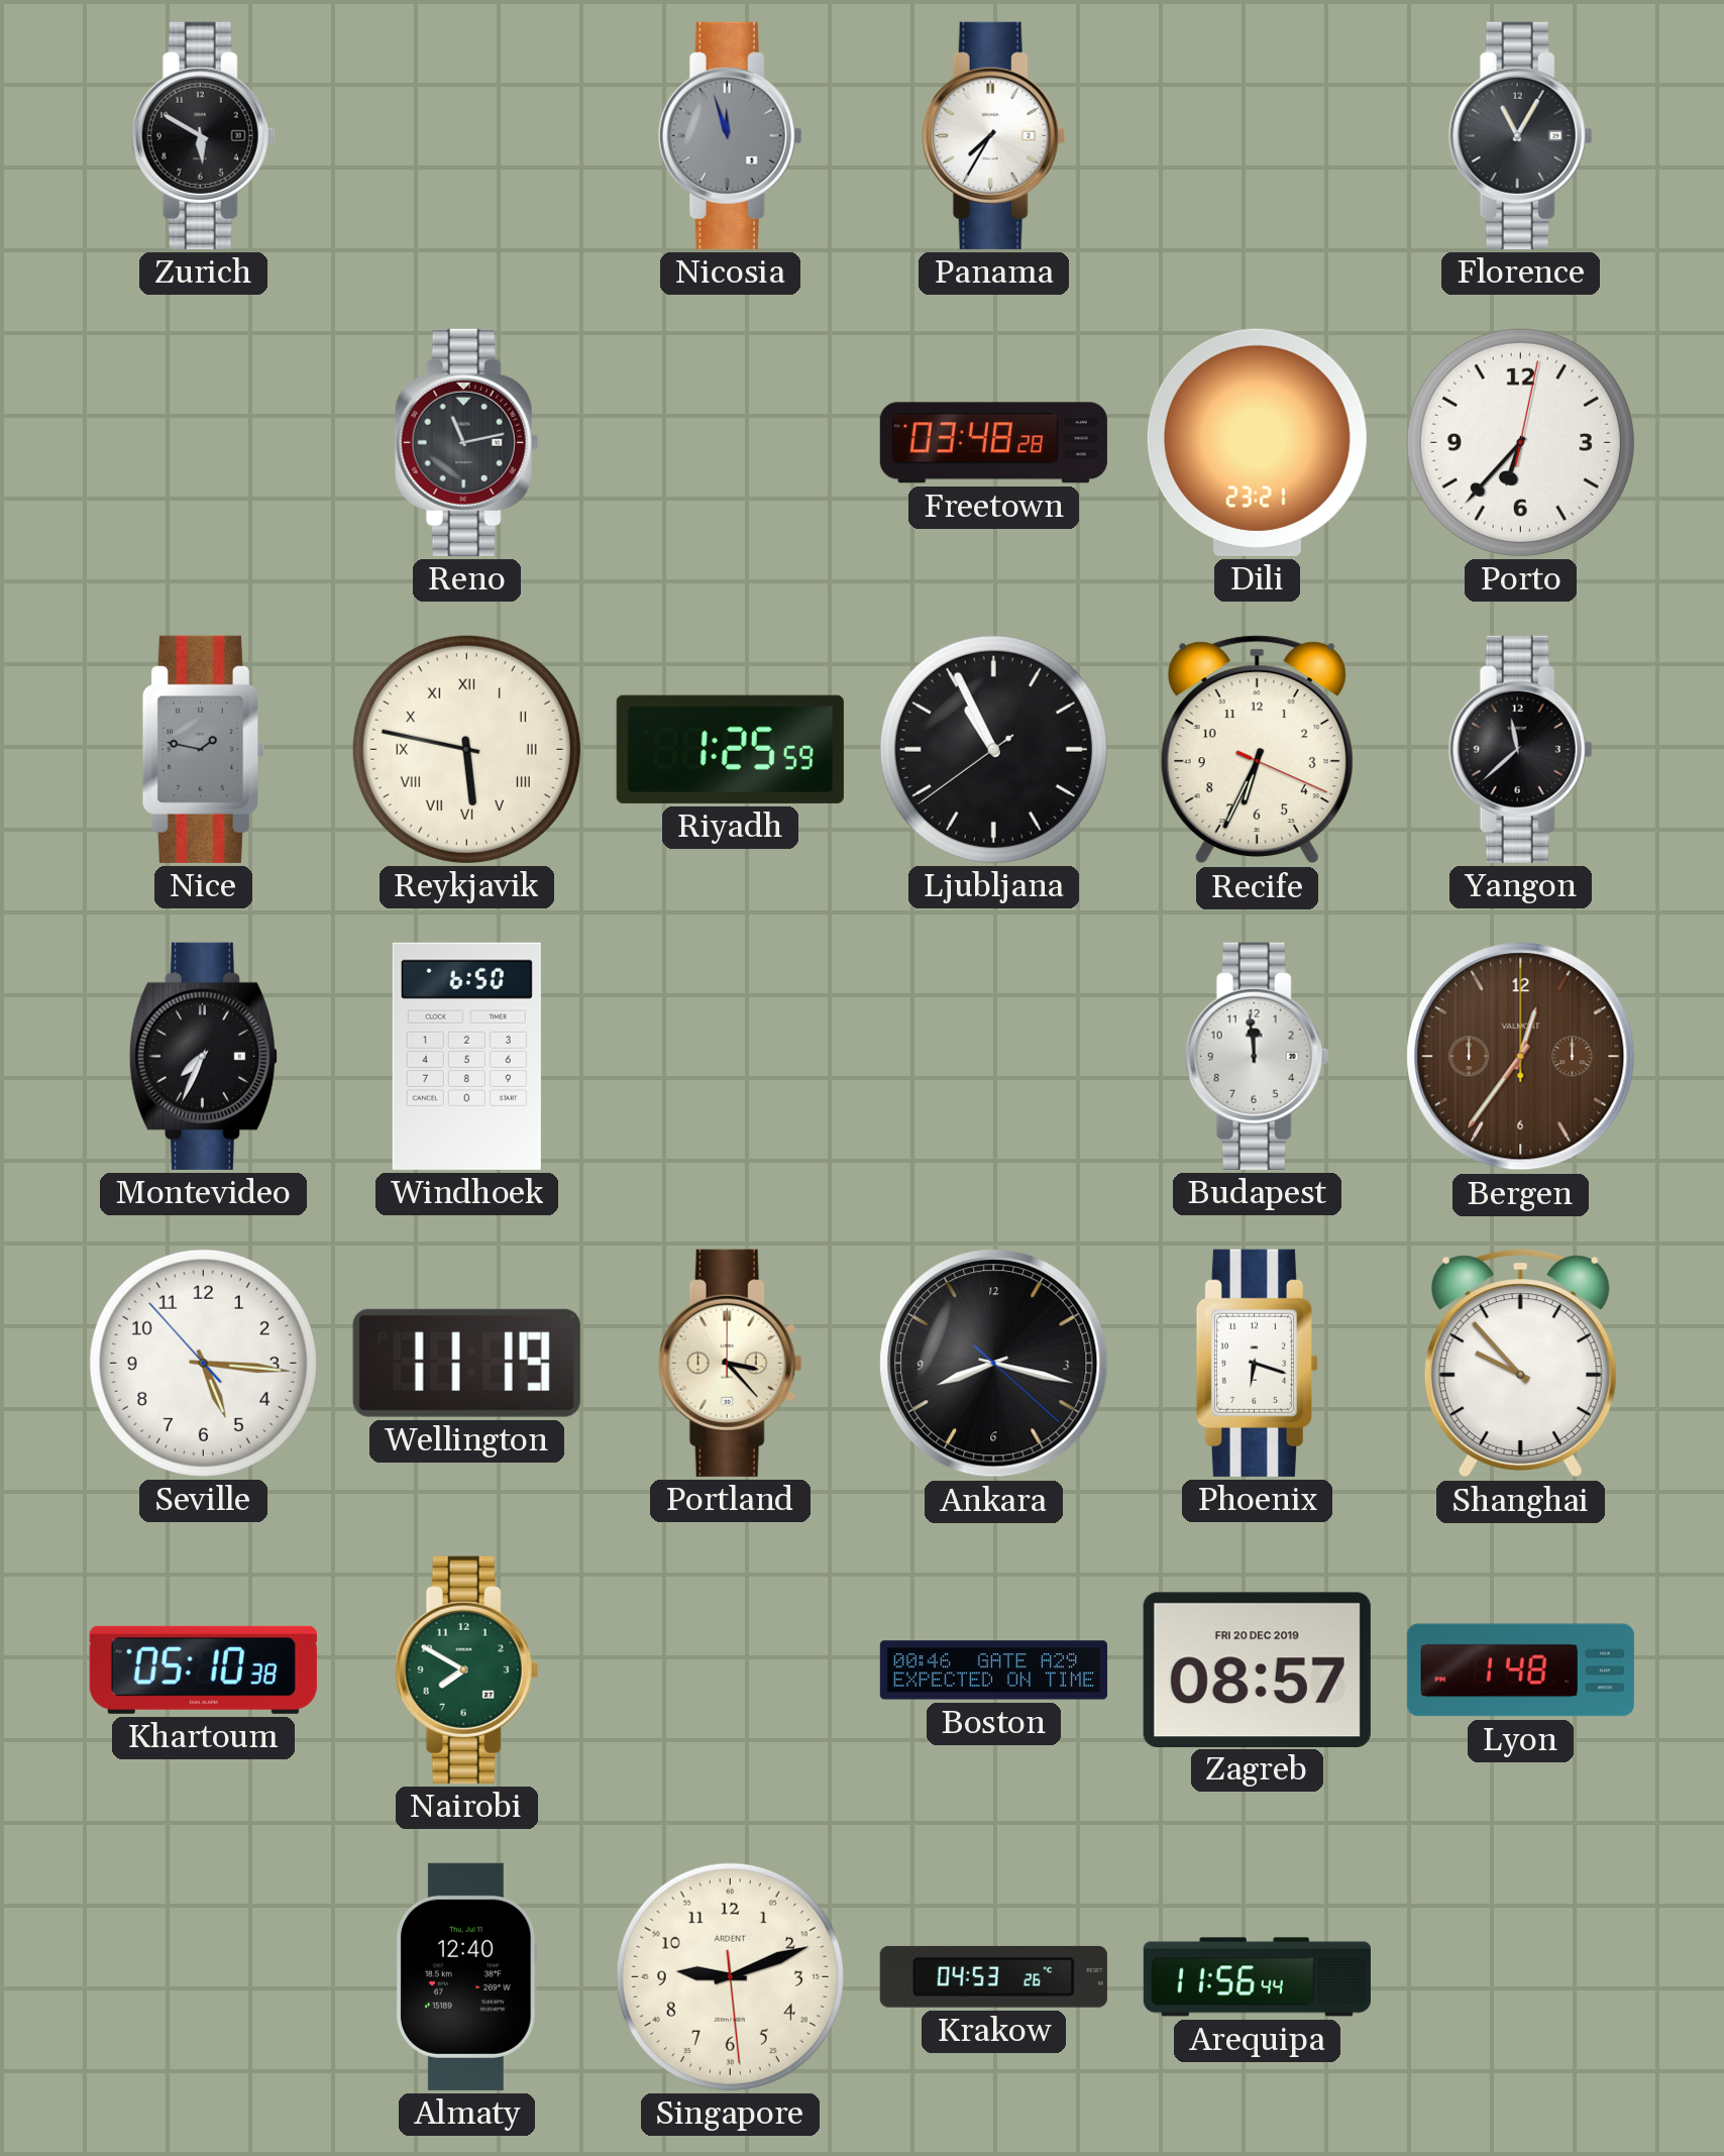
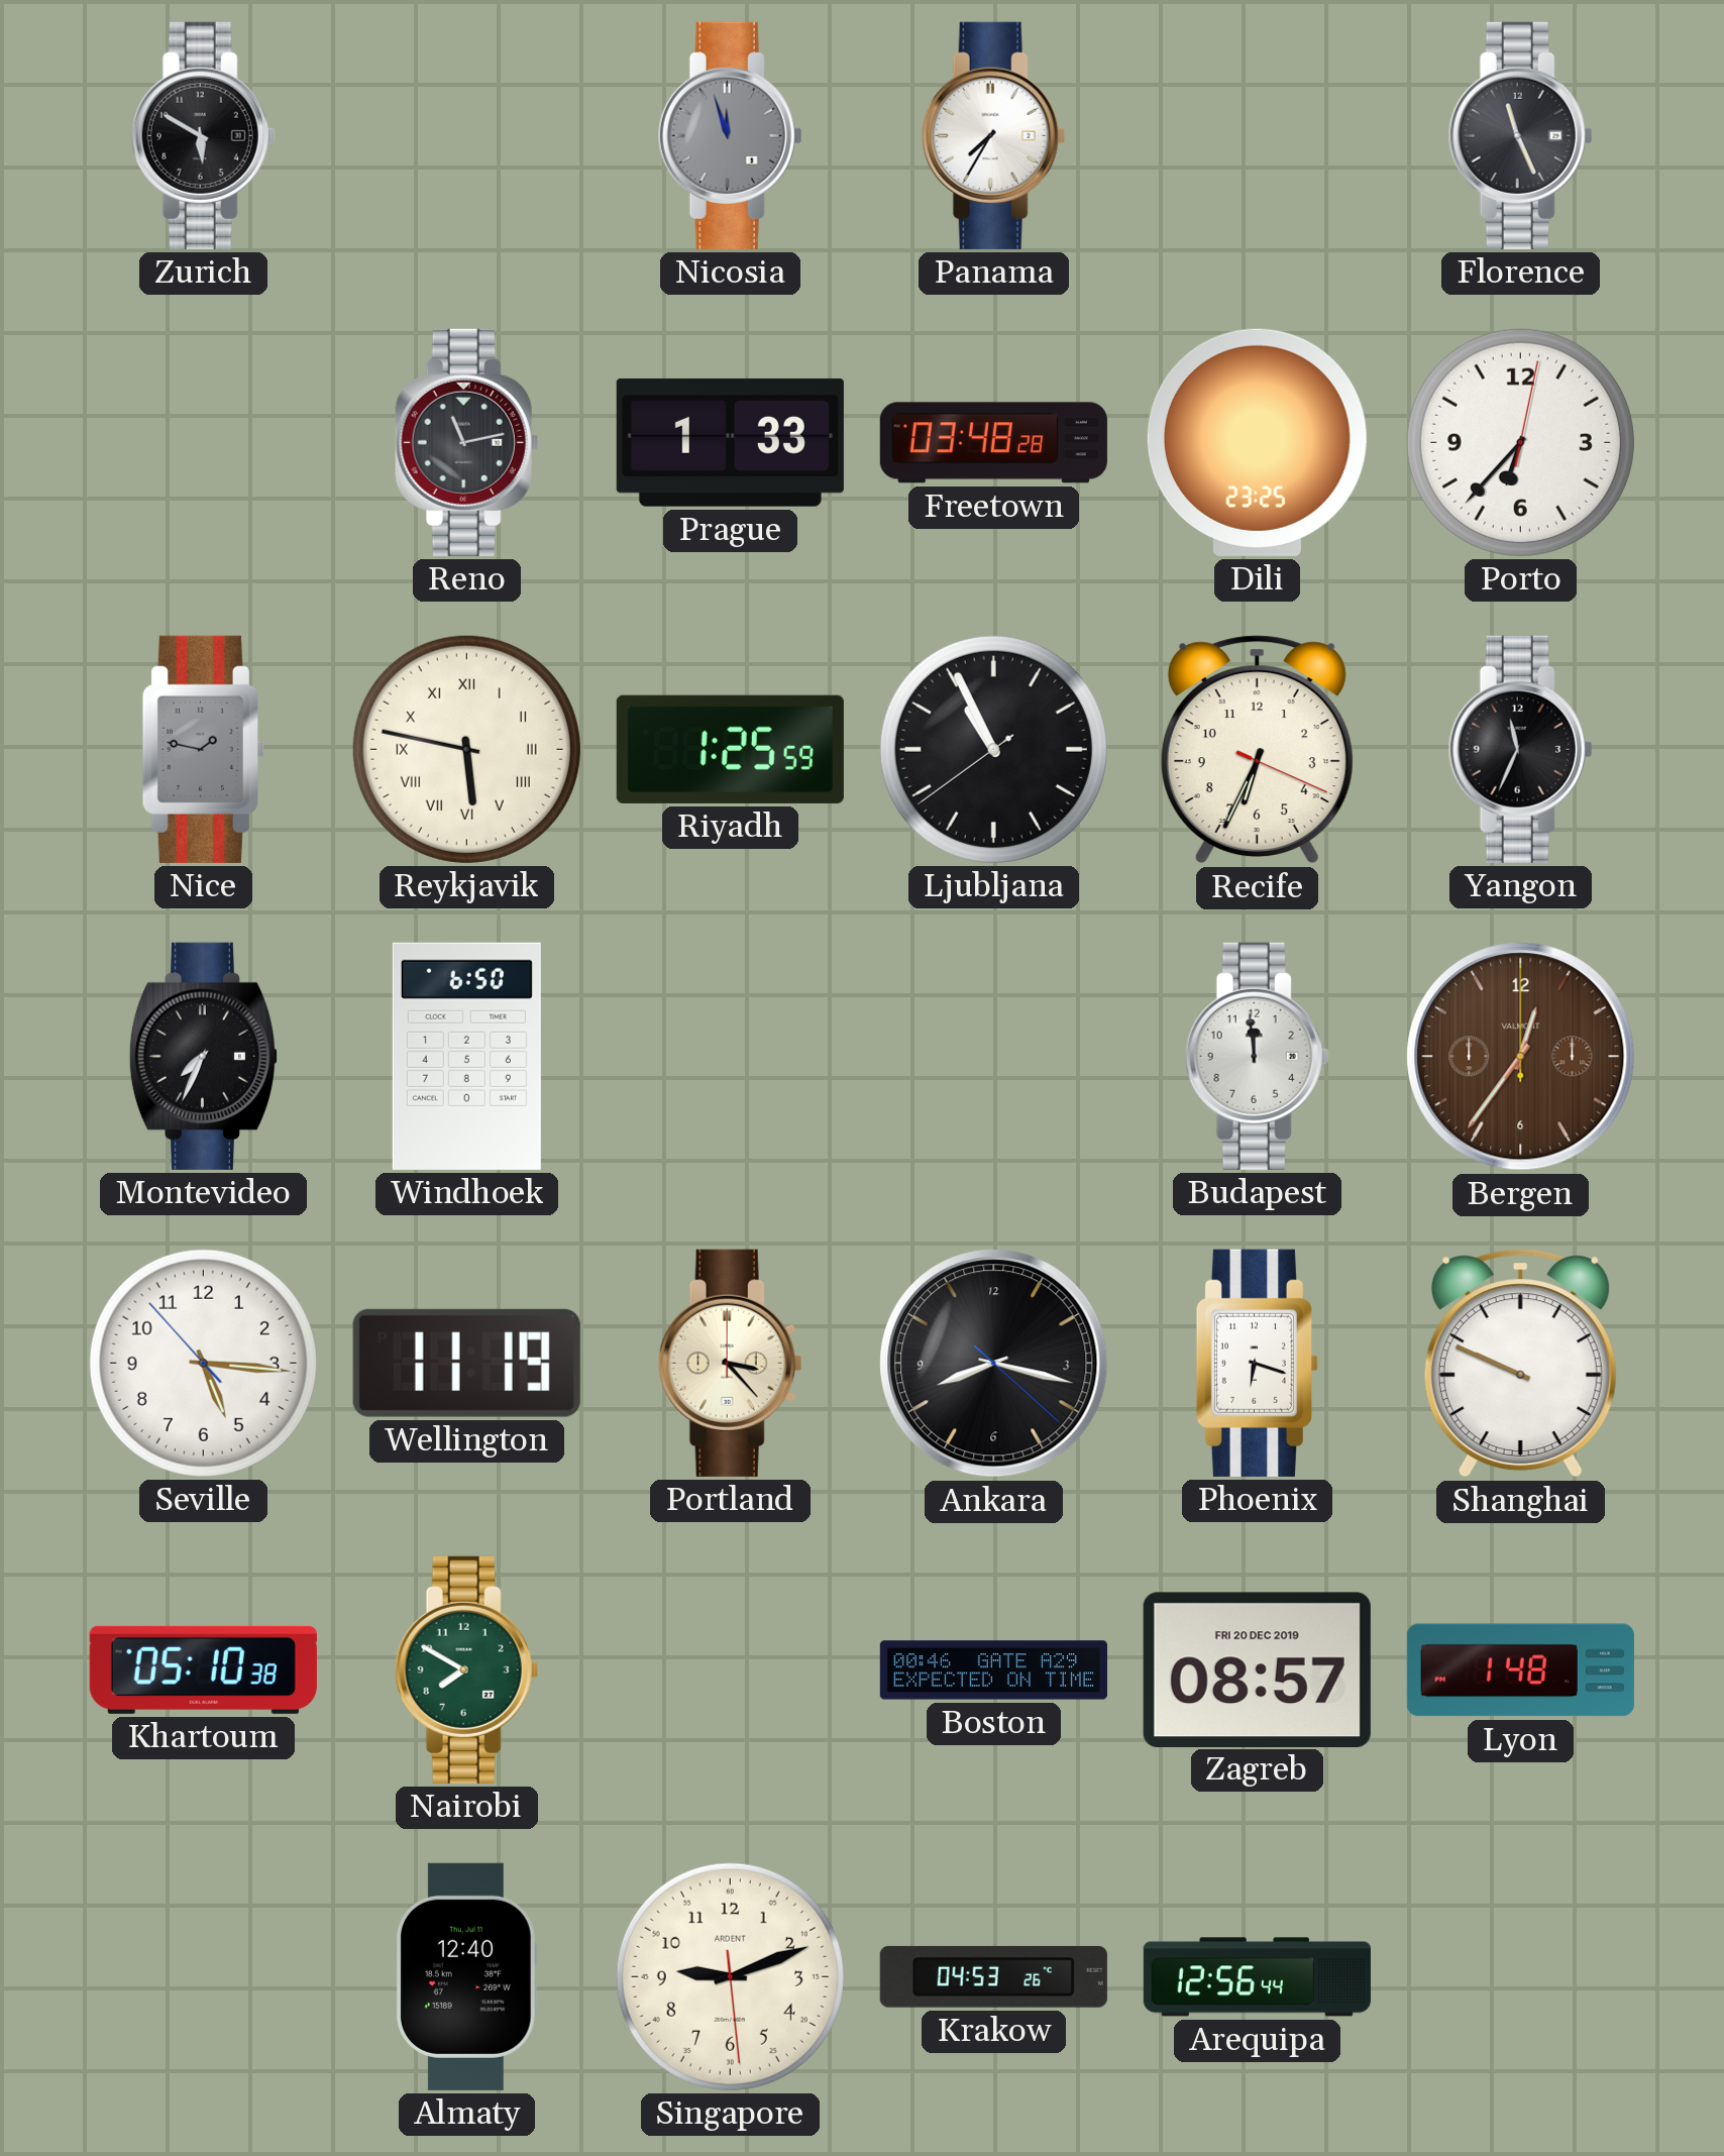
Florence: 11:05 -> 11:26 (1520, 135)
Prague: none -> 1:33 (730, 442)
Dili: 23:21 -> 23:25 (1257, 442)
Yangon: 11:38 -> 11:34 (1520, 749)
Shanghai: 9:53 -> 9:49 (1520, 1364)
Arequipa: 11:56 -> 12:56 (1257, 1977)
